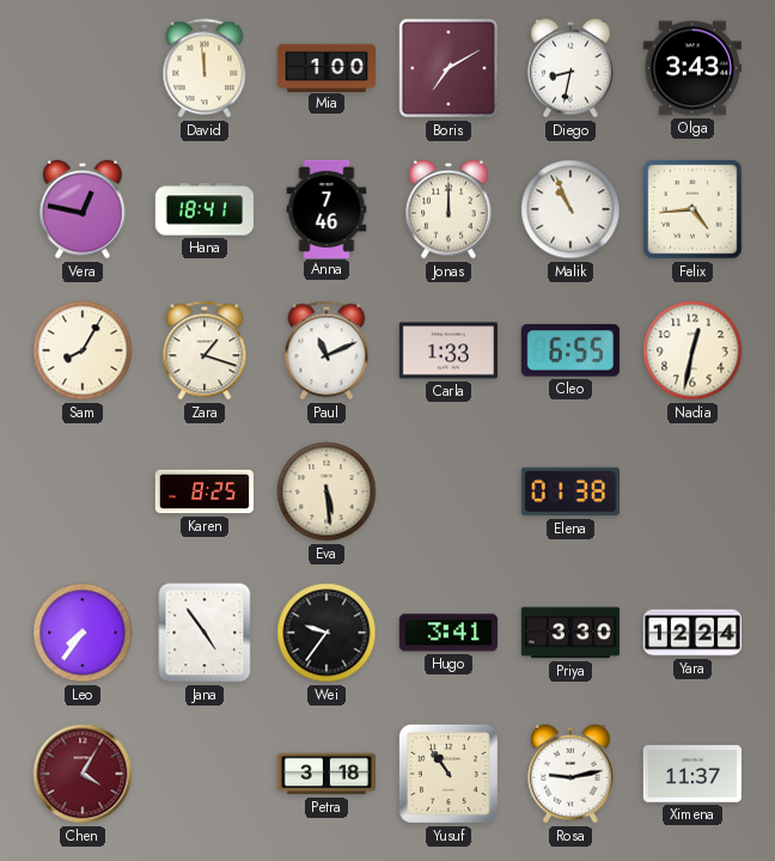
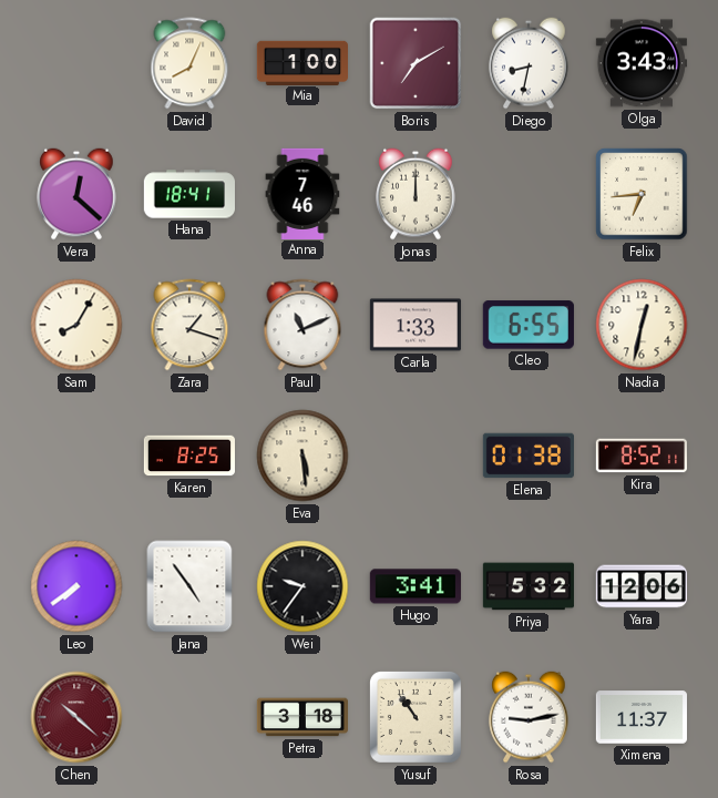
David: 11:59 -> 8:04 (189, 63)
Vera: 12:47 -> 12:22 (76, 194)
Malik: 10:56 -> none (570, 209)
Felix: 4:44 -> 6:44 (642, 194)
Kira: none -> 8:52 (642, 456)
Leo: 7:36 -> 7:39 (76, 586)
Priya: 3:30 -> 5:32 (527, 586)
Yara: 12:24 -> 12:06 (640, 586)
Chen: 4:05 -> 10:22 (76, 717)
